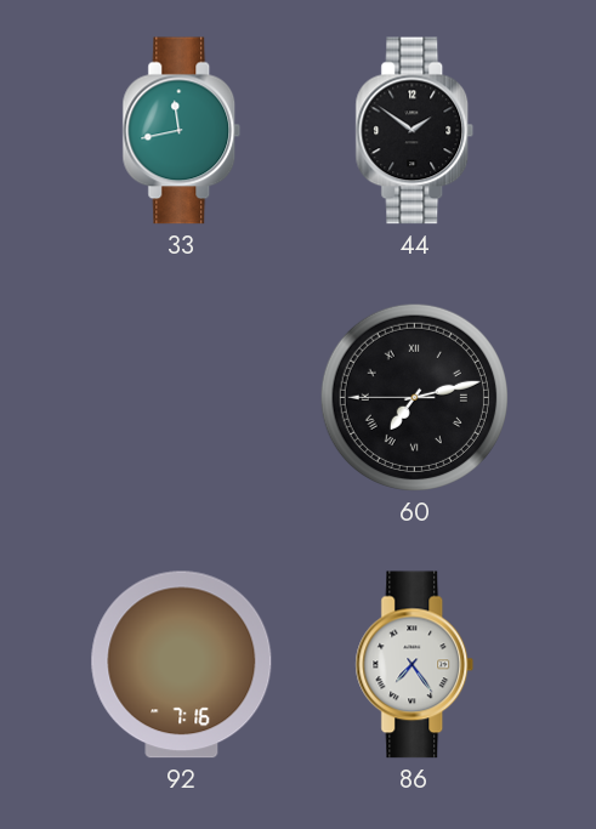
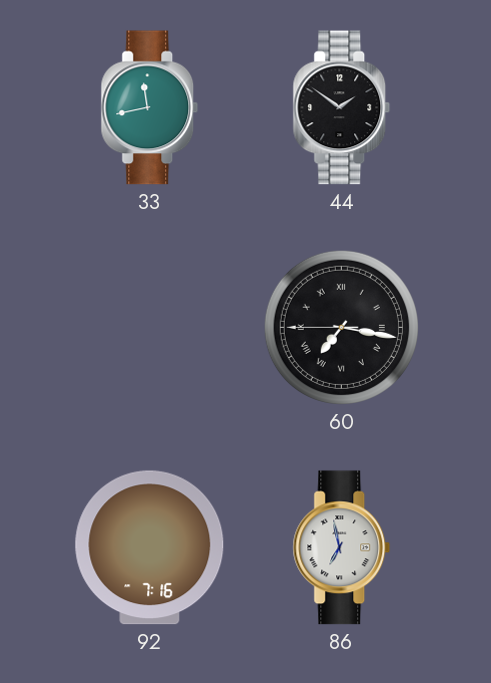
60: 7:12 -> 7:16 (341, 327)
86: 7:24 -> 6:58 (342, 548)
